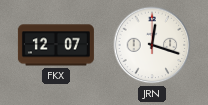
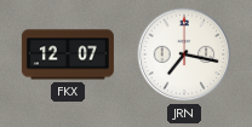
JRN: 12:18 -> 7:17 (184, 54)
